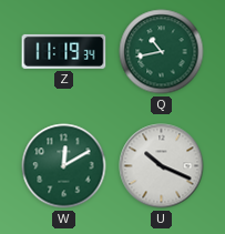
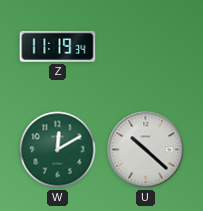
Q: 10:43 -> none (162, 52)
U: 10:19 -> 10:22 (146, 150)
